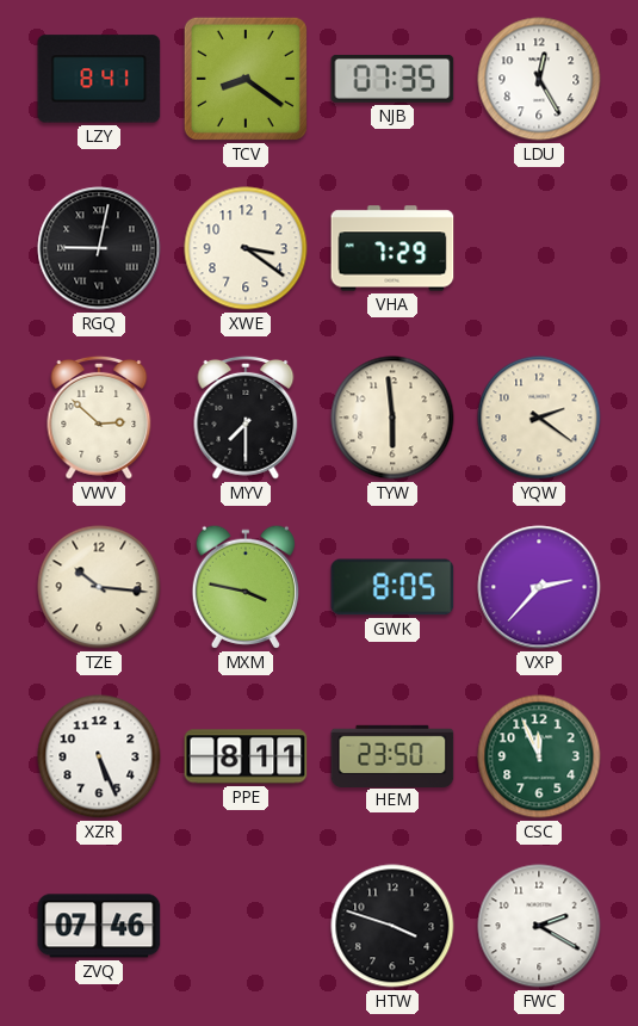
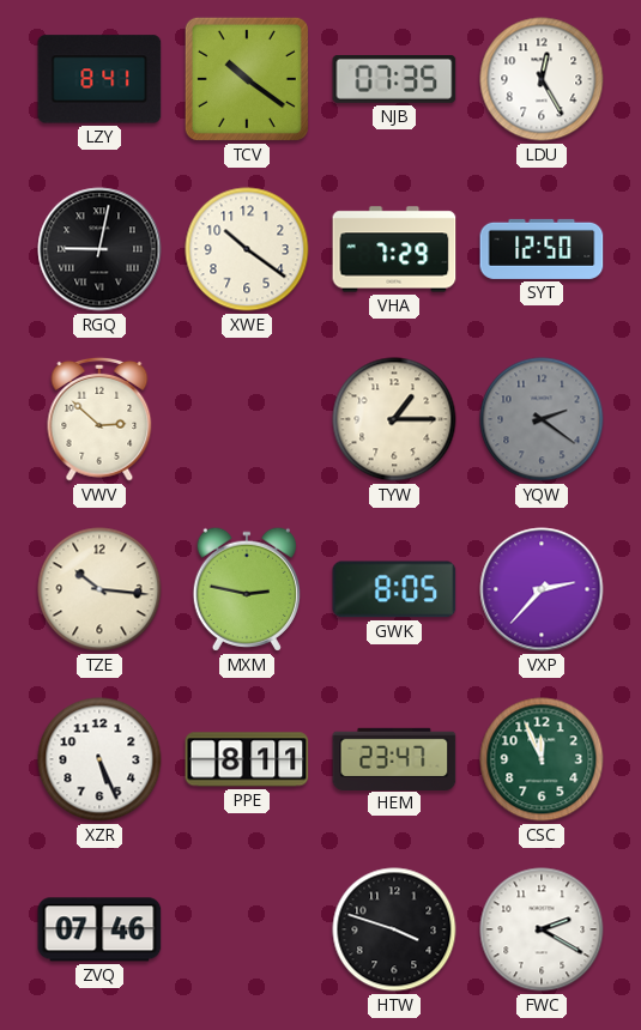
TCV: 8:21 -> 10:21 (247, 79)
XWE: 3:21 -> 10:21 (247, 249)
SYT: none -> 12:50 (542, 249)
MYV: 7:30 -> none (246, 418)
TYW: 5:59 -> 1:15 (394, 419)
YQW dial: cream -> grey (542, 419)
MXM: 3:47 -> 2:47 (246, 589)
HEM: 23:50 -> 23:47 (394, 758)
